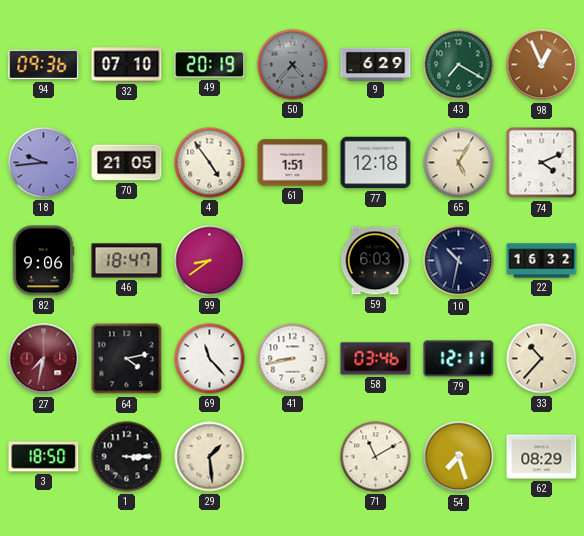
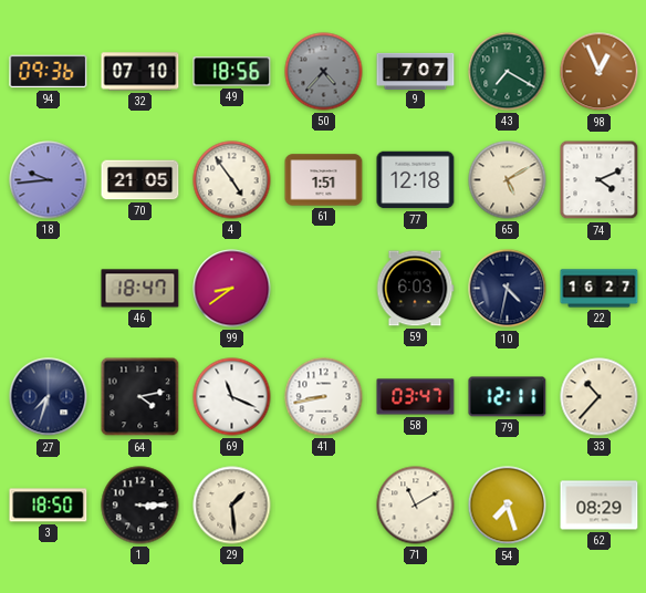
49: 20:19 -> 18:56 (232, 72)
9: 6:29 -> 7:07 (416, 71)
65: 5:05 -> 5:10 (508, 180)
82: 9:06 -> none (43, 261)
10: 10:32 -> 4:32 (508, 289)
22: 16:32 -> 16:27 (600, 289)
27: 7:32 -> 7:33 (49, 397)
27 dial: burgundy -> navy (49, 397)
69: 11:23 -> 11:19 (232, 397)
58: 03:46 -> 03:47 (416, 397)
